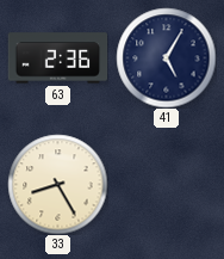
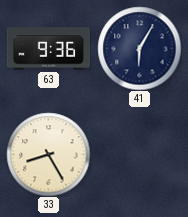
63: 2:36 -> 9:36 (48, 49)
41: 5:05 -> 6:05 (139, 48)
